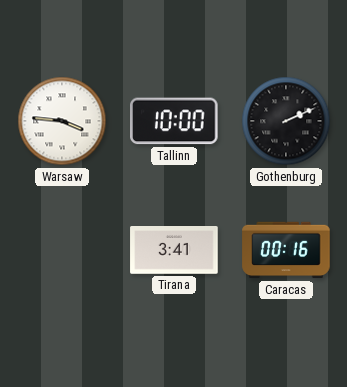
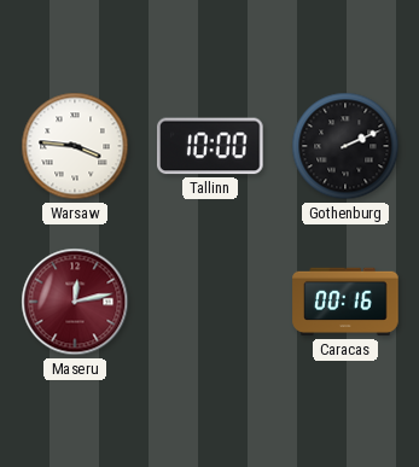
Maseru: none -> 12:13 (75, 302)
Tirana: 3:41 -> none (174, 250)
